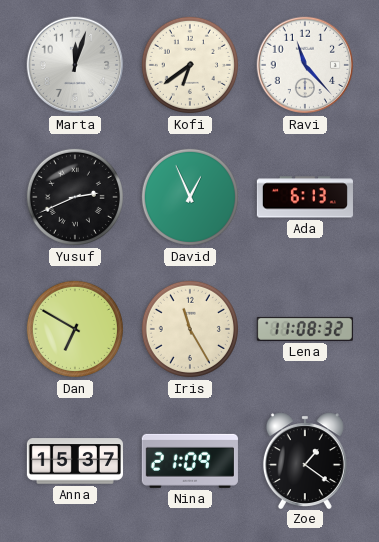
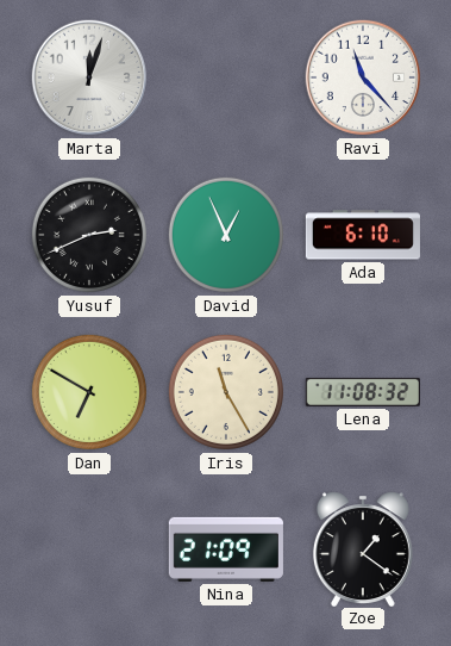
Kofi: 6:39 -> none (190, 65)
Ada: 6:13 -> 6:10 (363, 235)
Anna: 15:37 -> none (75, 461)
